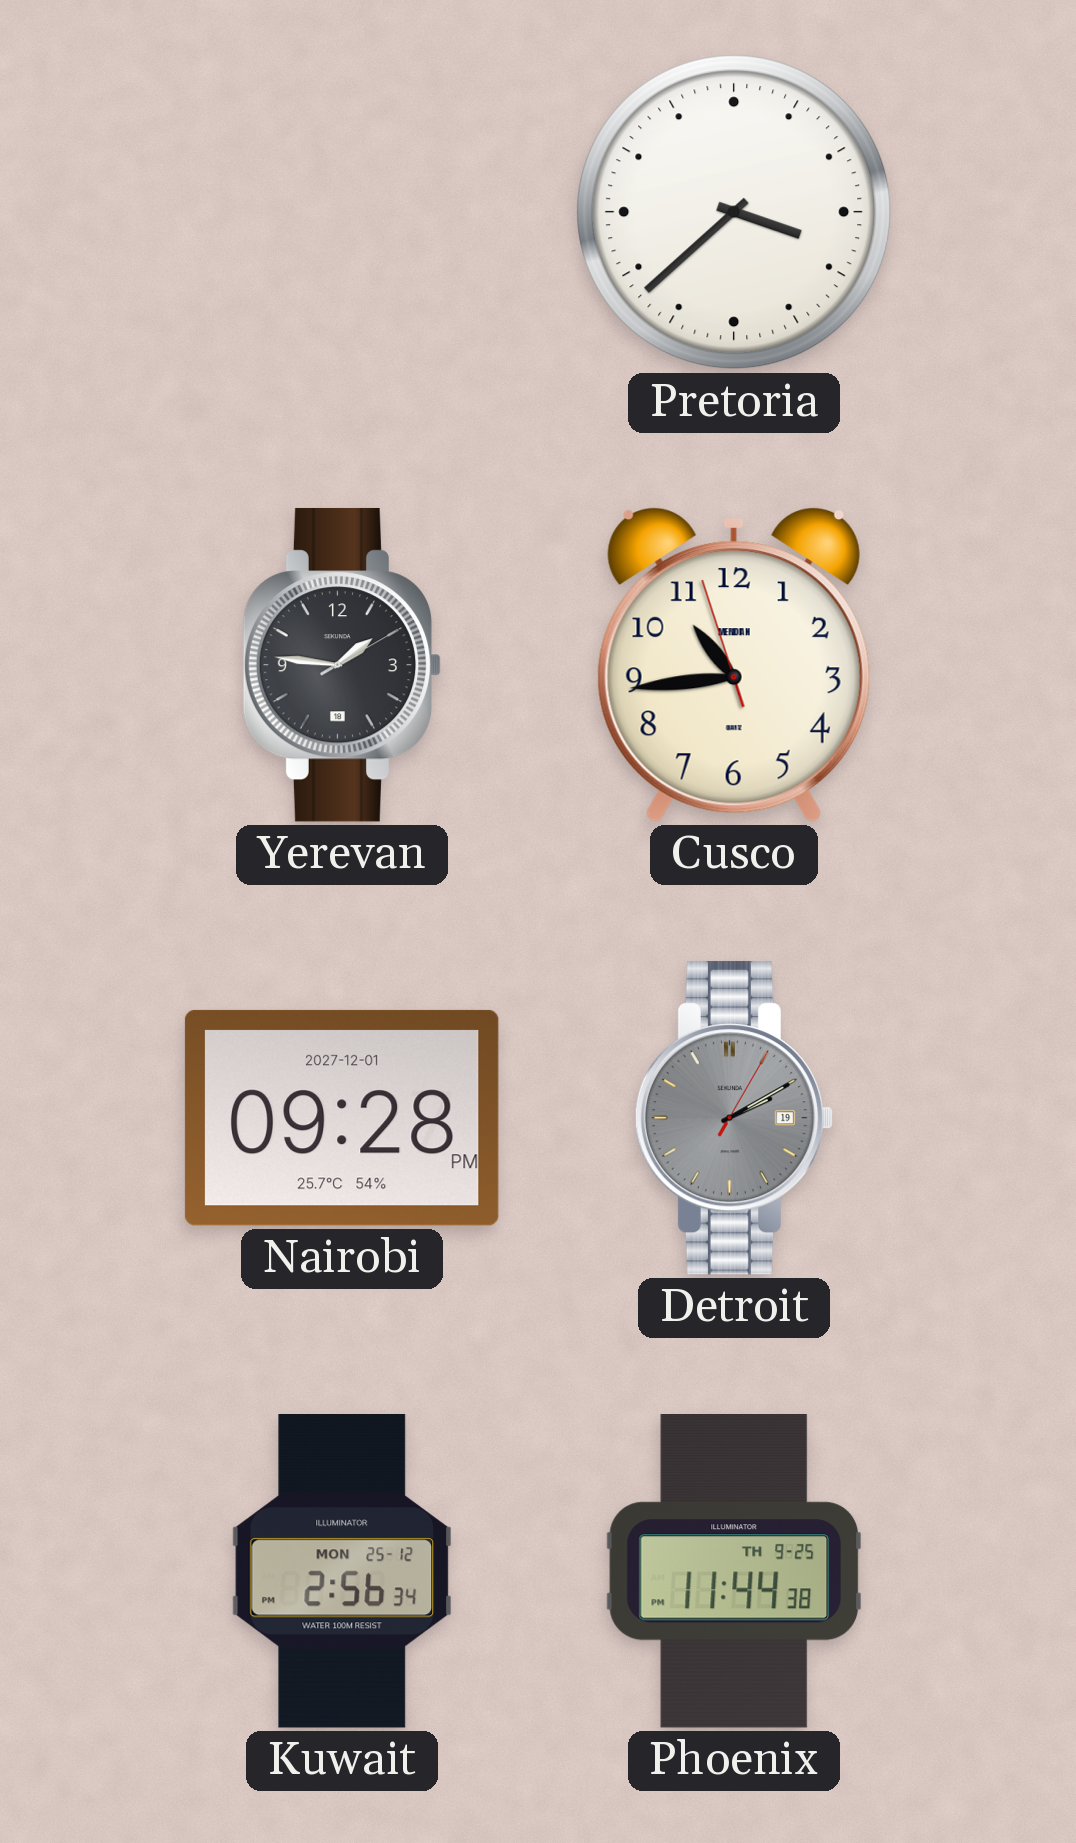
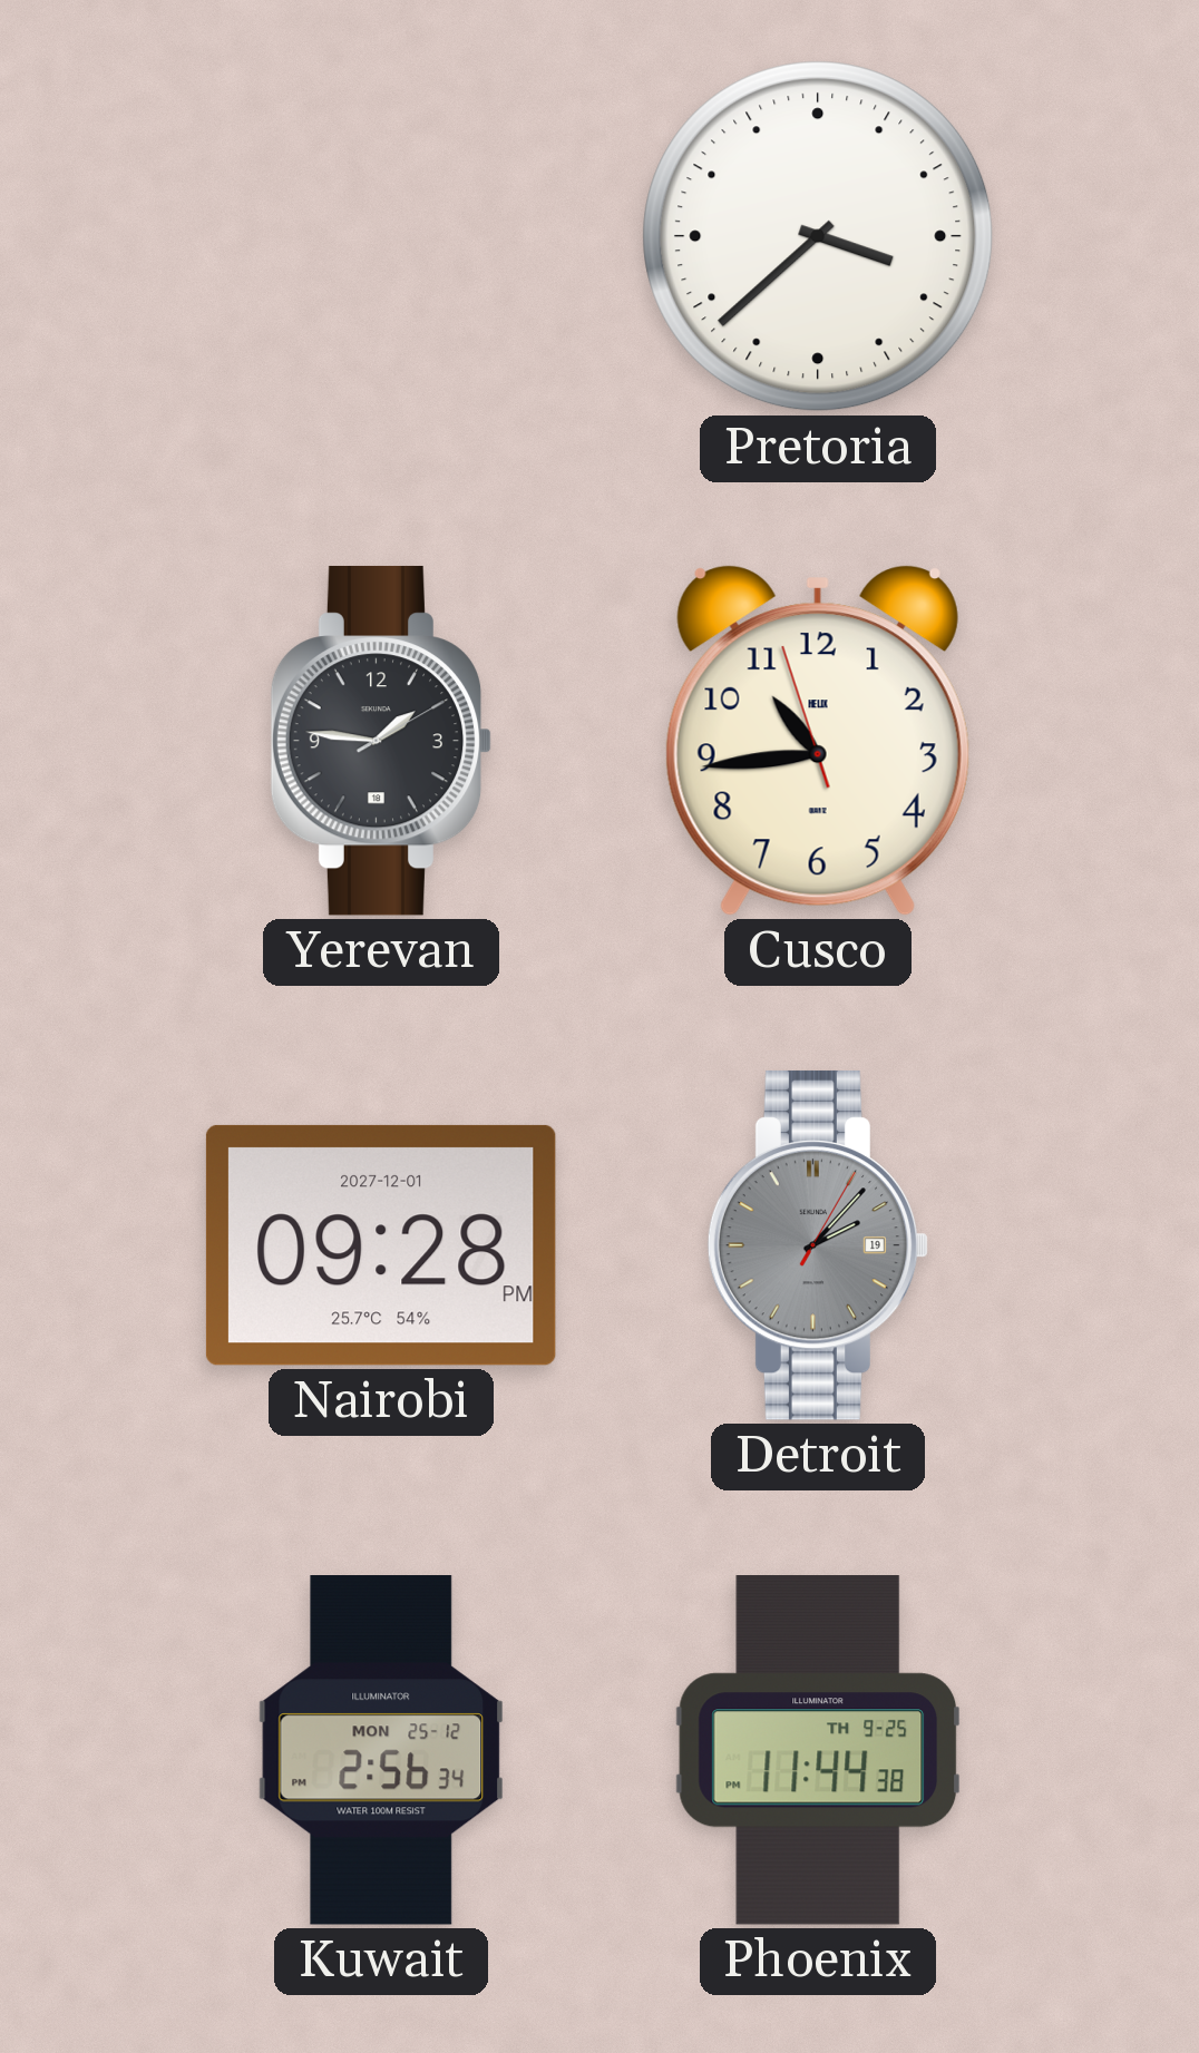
Cusco brand: MERIDIAN -> HELIX (818, 741)
Detroit: 2:10 -> 2:07 (818, 1245)
